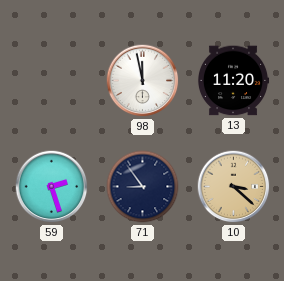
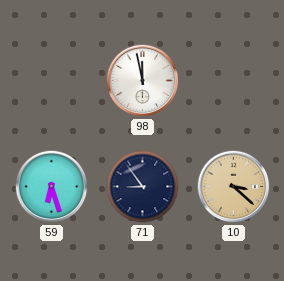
13: 11:20 -> none (233, 81)
59: 2:27 -> 6:27 (52, 187)
